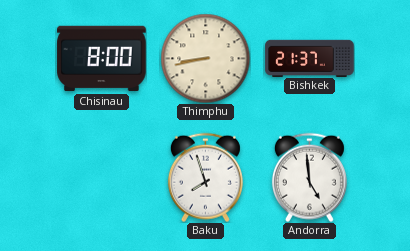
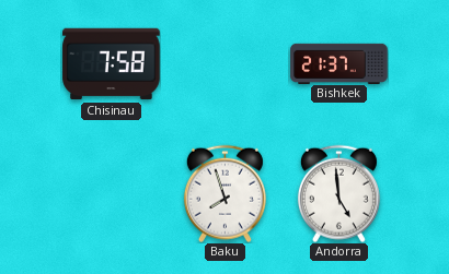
Chisinau: 8:00 -> 7:58 (112, 64)
Thimphu: 8:43 -> none (205, 58)
